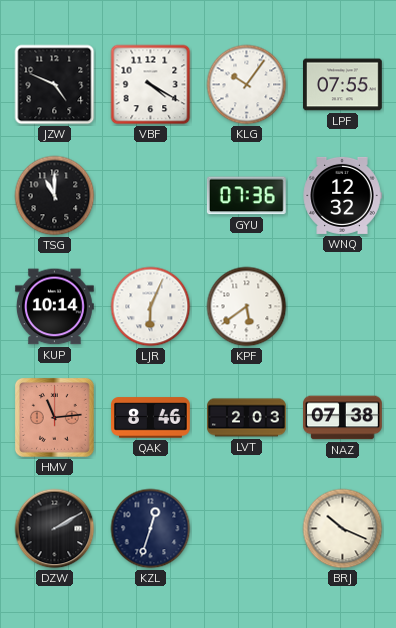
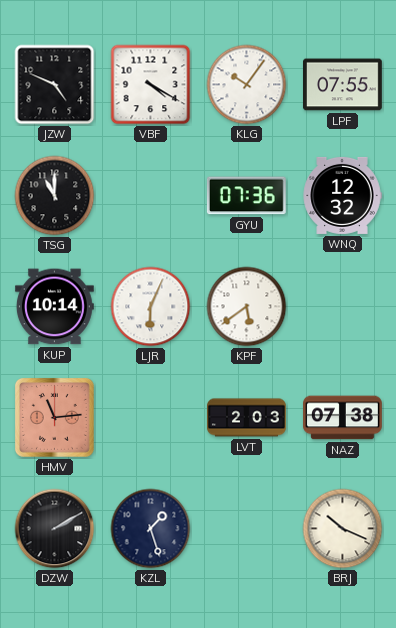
QAK: 8:46 -> none (151, 418)
KZL: 12:33 -> 1:27 (151, 529)
